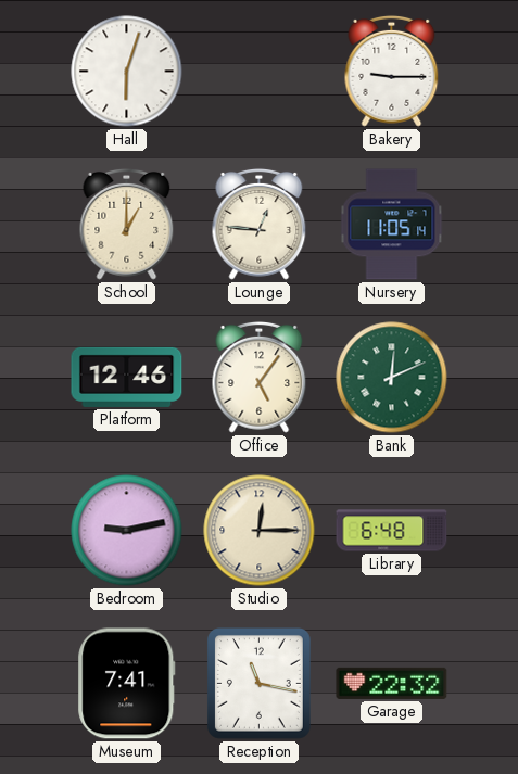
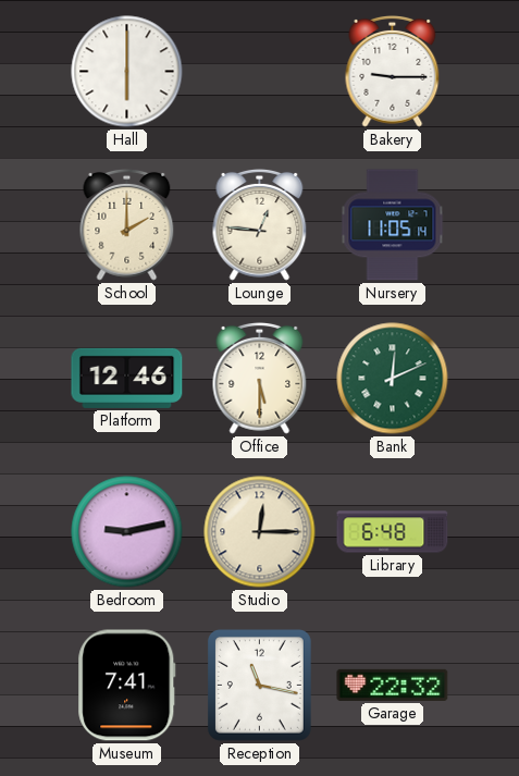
Hall: 6:03 -> 6:00 (127, 72)
School: 1:00 -> 2:00 (127, 224)
Office: 5:06 -> 5:30 (260, 378)
